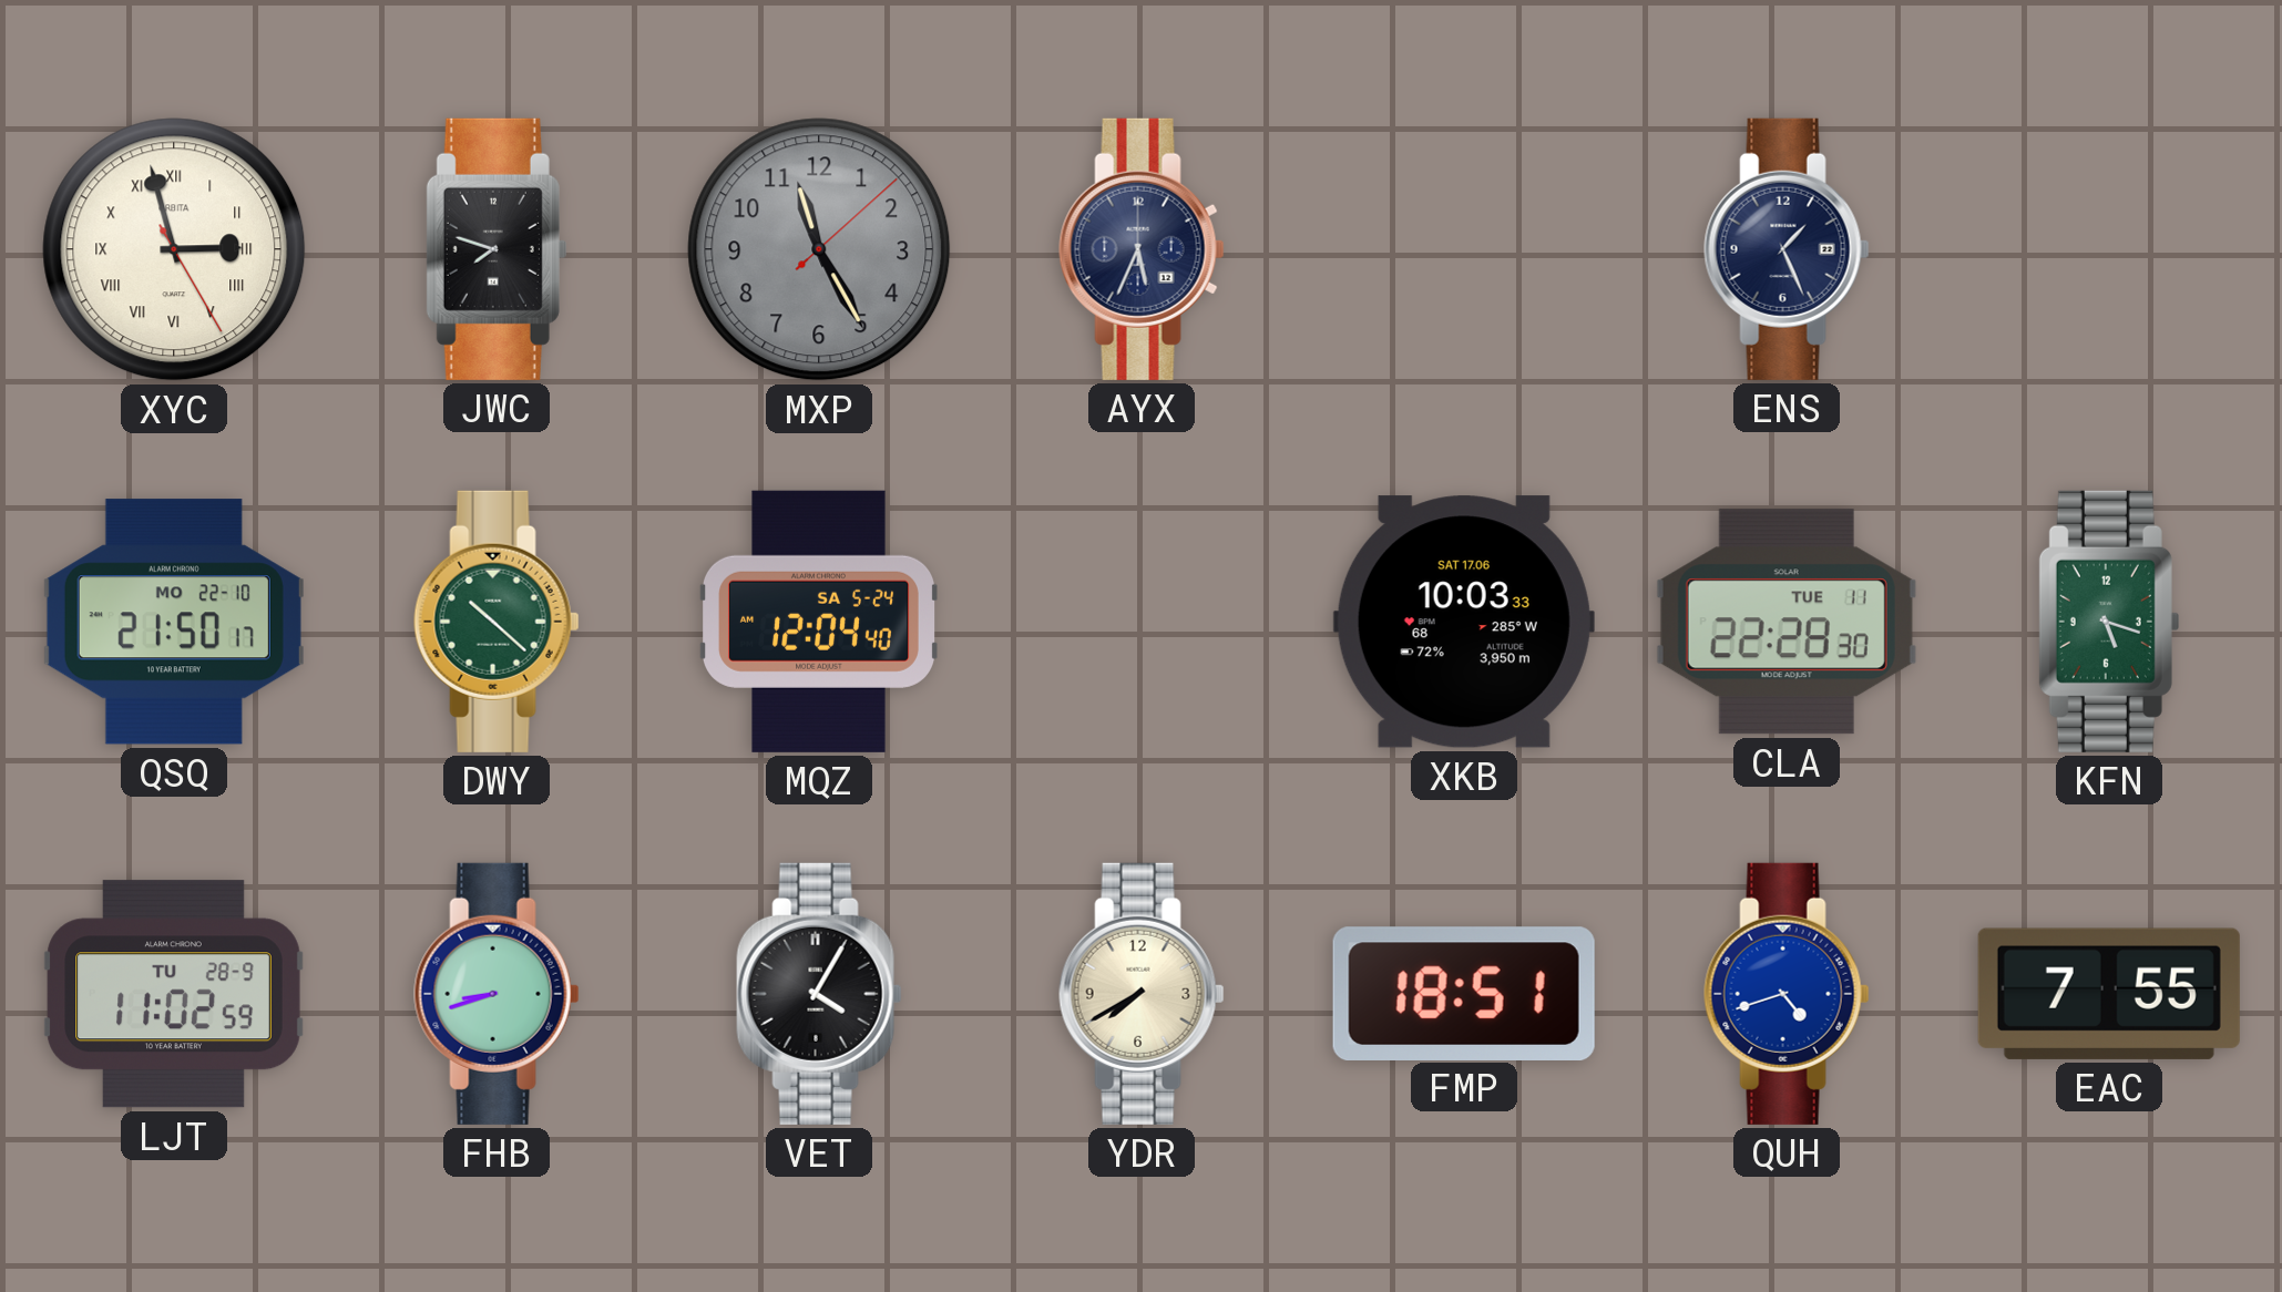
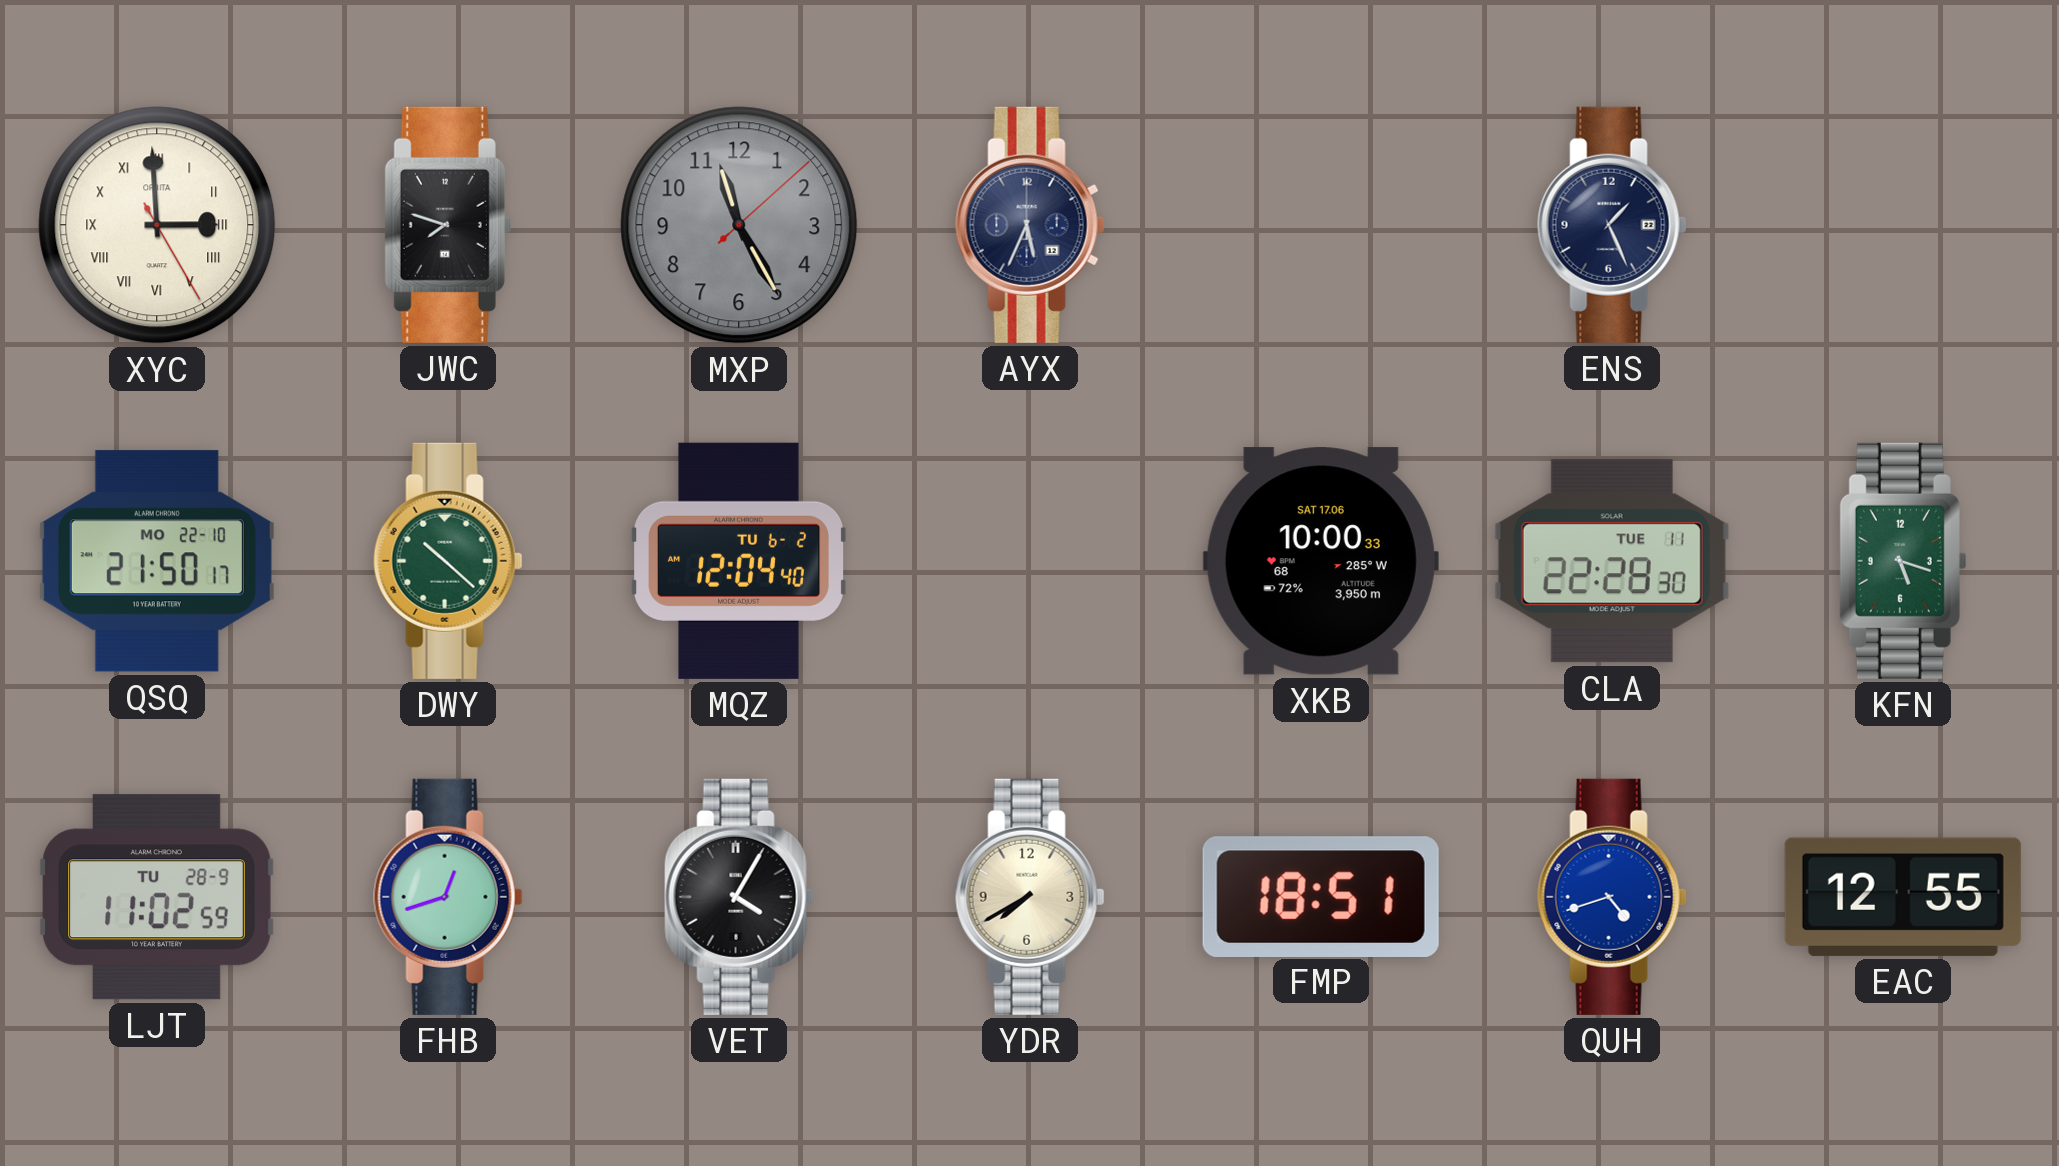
XYC: 2:57 -> 2:59 (157, 225)
MQZ date: SA 5-24 -> TU 6-2 (739, 561)
XKB: 10:03 -> 10:00 (1321, 561)
FHB: 8:42 -> 12:42 (448, 897)
EAC: 7:55 -> 12:55 (1903, 897)
